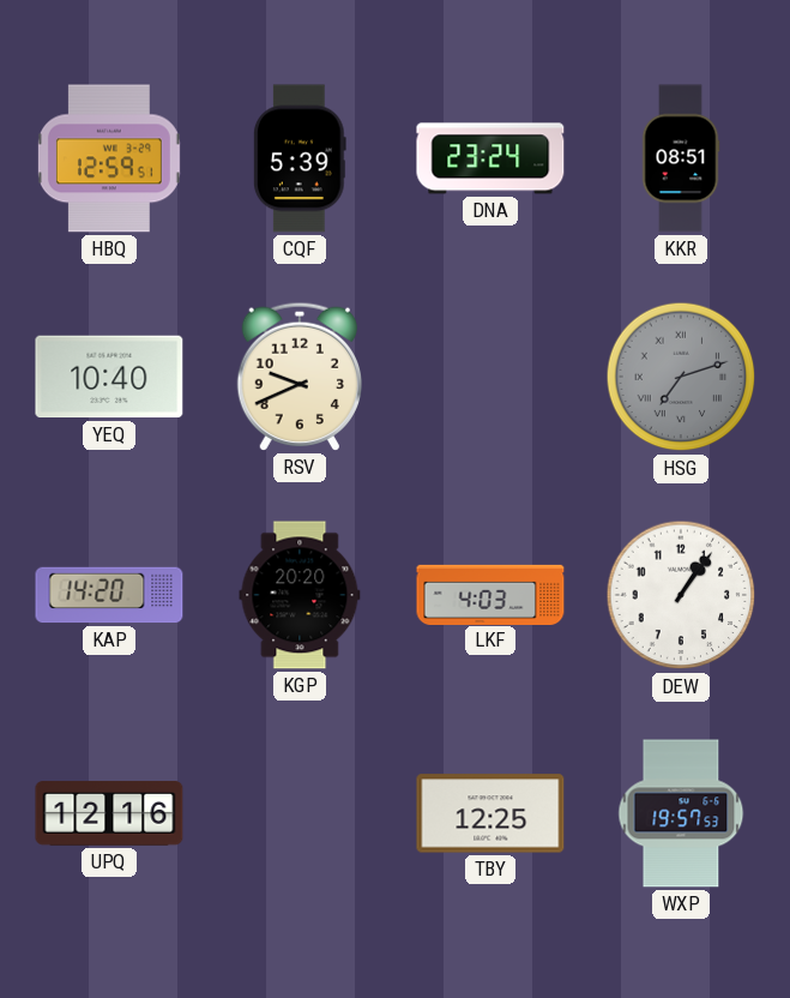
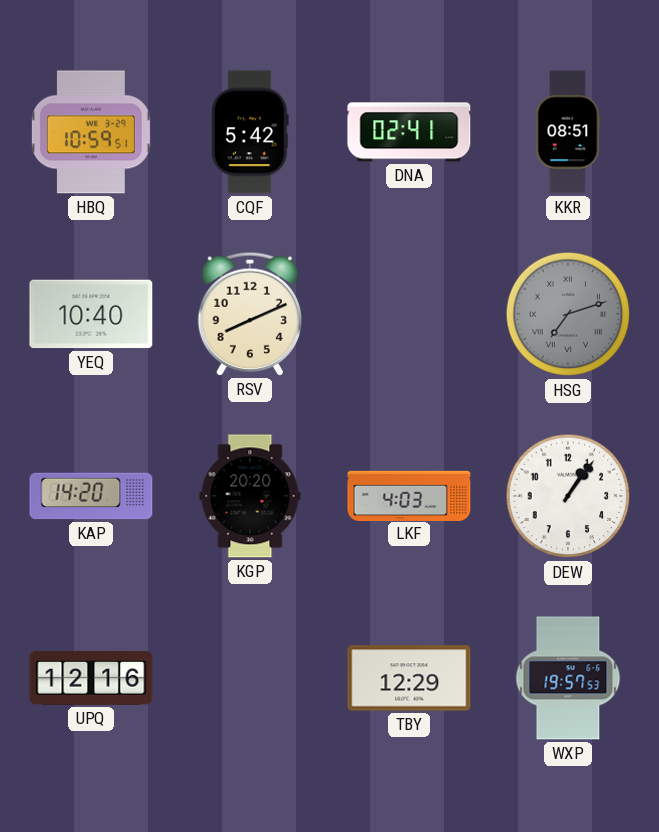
HBQ: 12:59 -> 10:59 (91, 132)
CQF: 5:39 -> 5:42 (250, 132)
DNA: 23:24 -> 02:41 (409, 132)
RSV: 9:41 -> 8:11 (249, 314)
TBY: 12:25 -> 12:29 (409, 678)
